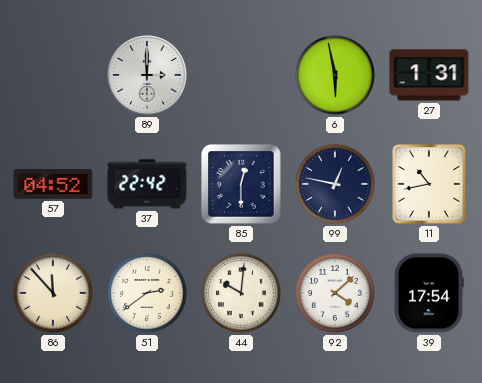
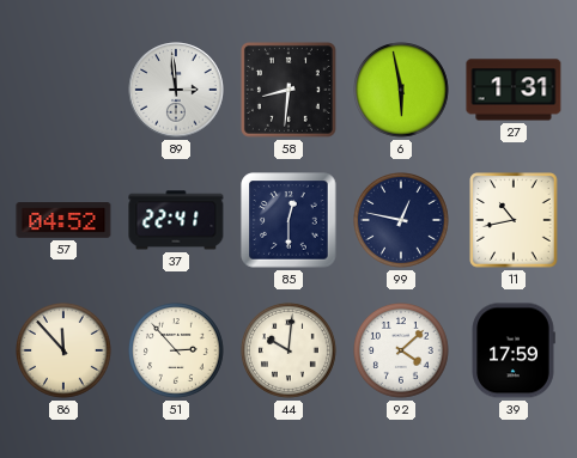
89: 3:00 -> 2:59 (176, 90)
58: none -> 8:31 (288, 90)
37: 22:42 -> 22:41 (176, 220)
51: 2:39 -> 2:53 (177, 352)
39: 17:54 -> 17:59 (514, 350)
